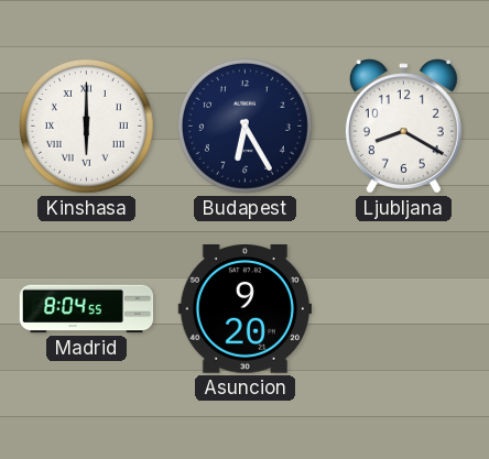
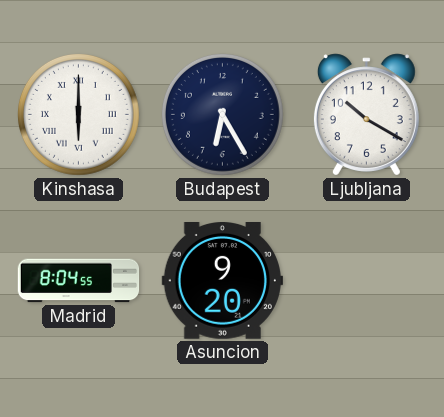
Ljubljana: 8:20 -> 10:20 (366, 115)
